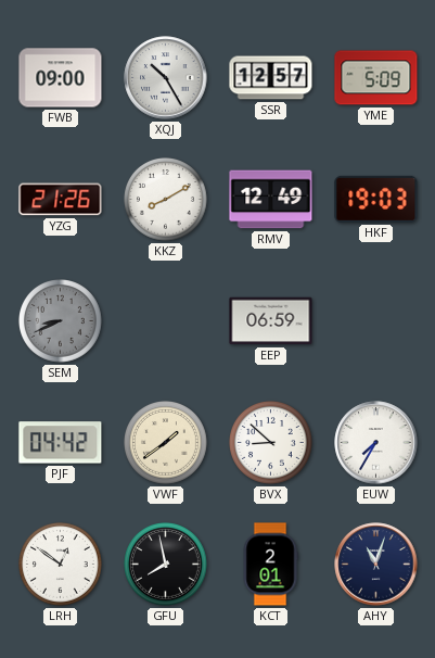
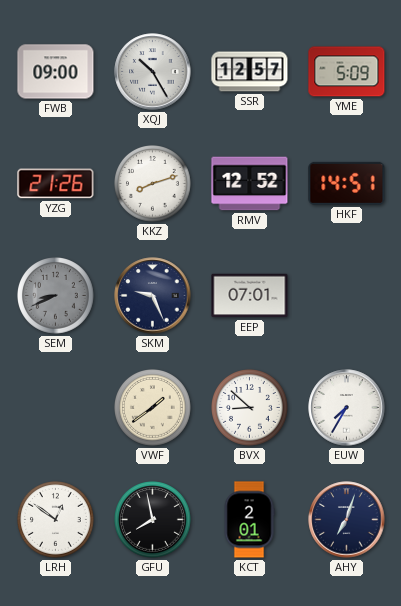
KKZ: 8:10 -> 8:12 (153, 184)
RMV: 12:49 -> 12:52 (250, 184)
HKF: 19:03 -> 14:51 (347, 183)
SKM: none -> 9:26 (153, 296)
EEP: 06:59 -> 07:01 (250, 296)
PJF: 04:42 -> none (61, 443)
AHY: 11:03 -> 7:03 (347, 520)
